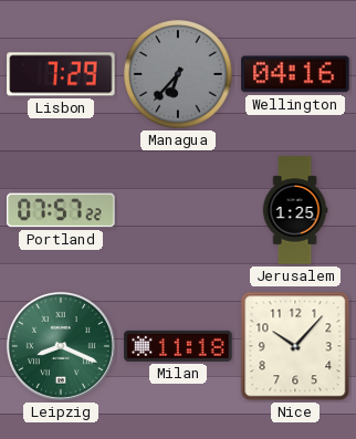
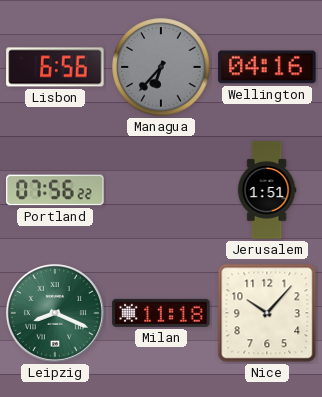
Lisbon: 7:29 -> 6:56 (55, 67)
Portland: 07:57 -> 07:56 (55, 190)
Jerusalem: 1:25 -> 1:51 (267, 190)
